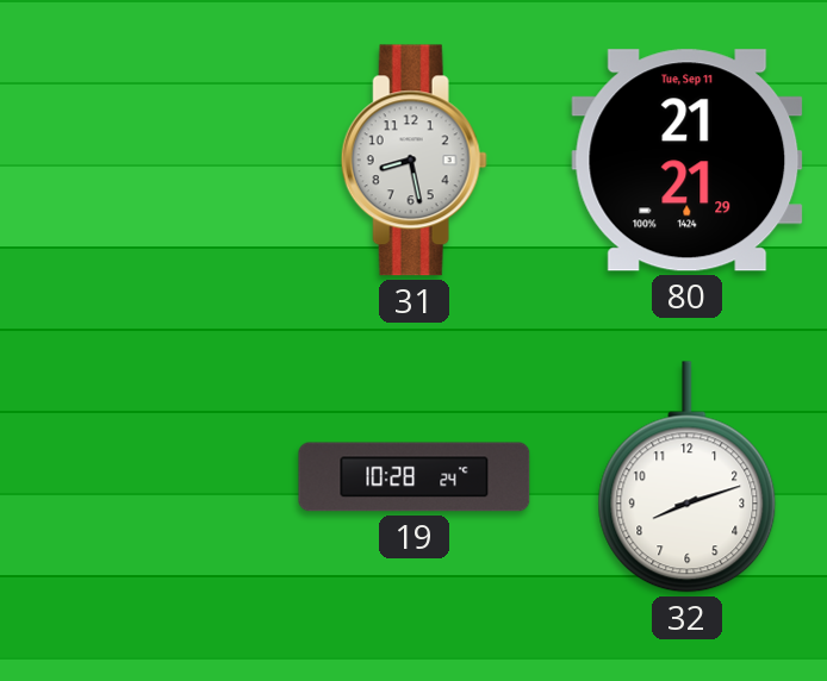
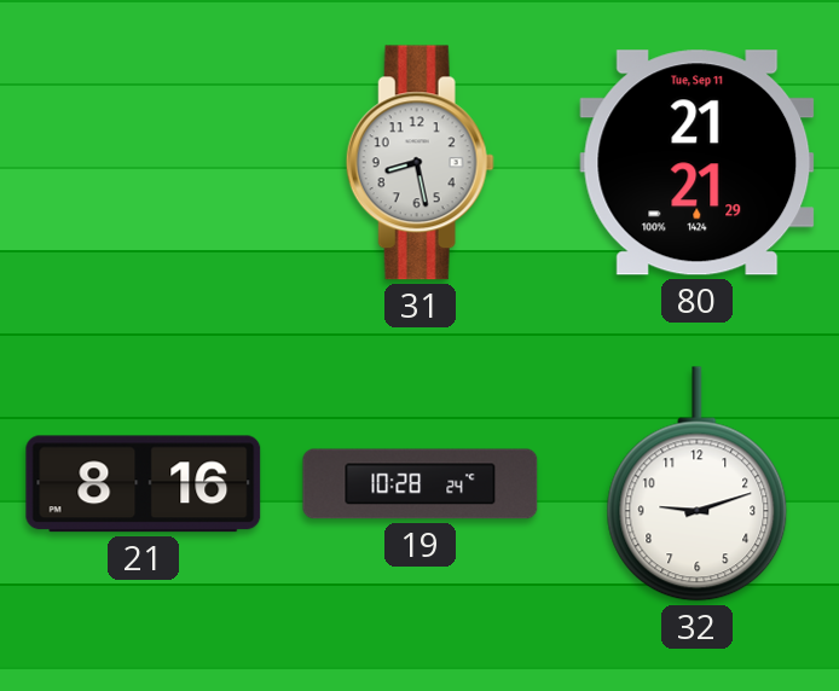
21: none -> 8:16 (144, 484)
32: 8:12 -> 9:12 (698, 484)
